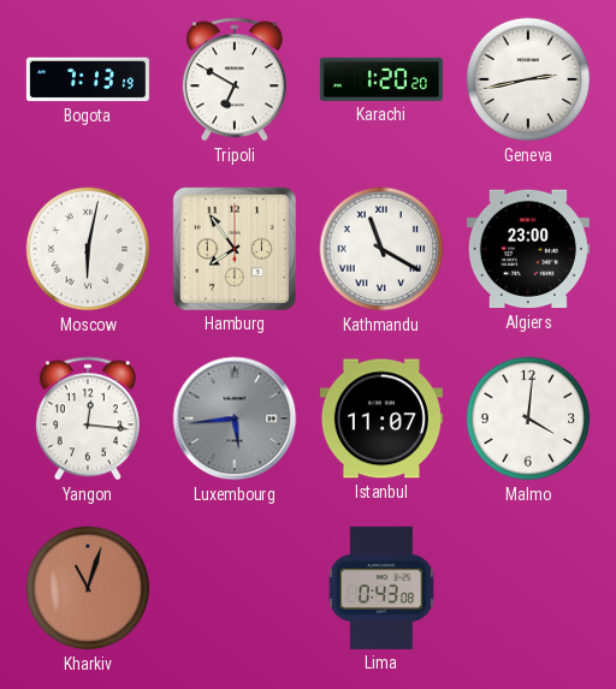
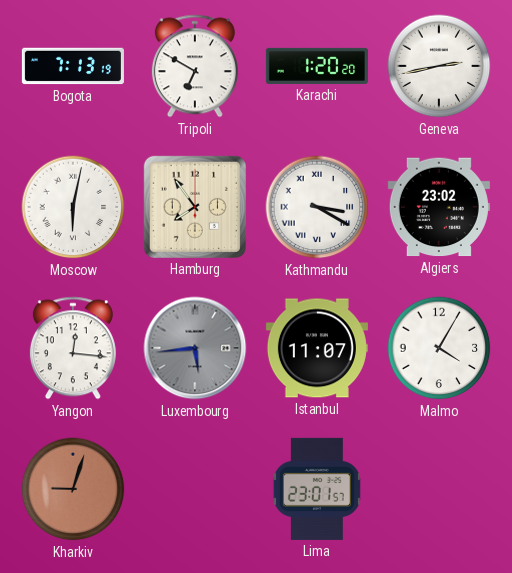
Kathmandu: 11:20 -> 3:20 (317, 207)
Algiers: 23:00 -> 23:02 (439, 207)
Malmo: 4:01 -> 4:05 (439, 348)
Kharkiv: 11:03 -> 9:03 (73, 489)
Lima: 0:43 -> 23:01 (317, 489)
